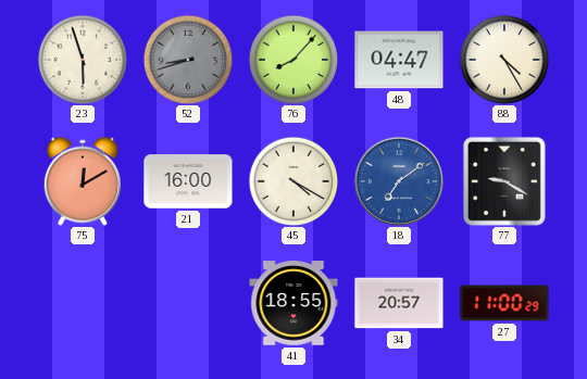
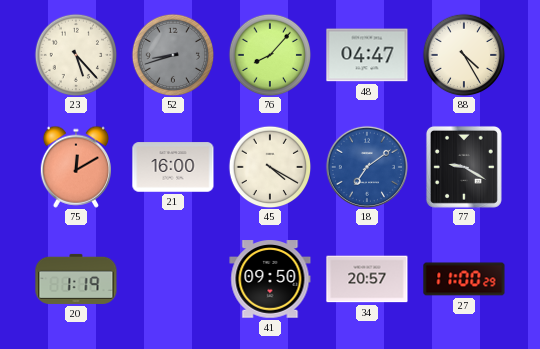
23: 5:57 -> 5:23 (76, 55)
20: none -> 1:19 (76, 279)
41: 18:55 -> 09:50 (270, 279)
